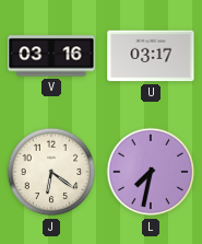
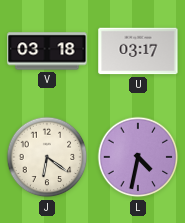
V: 03:16 -> 03:18 (47, 51)
L: 7:32 -> 4:32 (138, 157)
